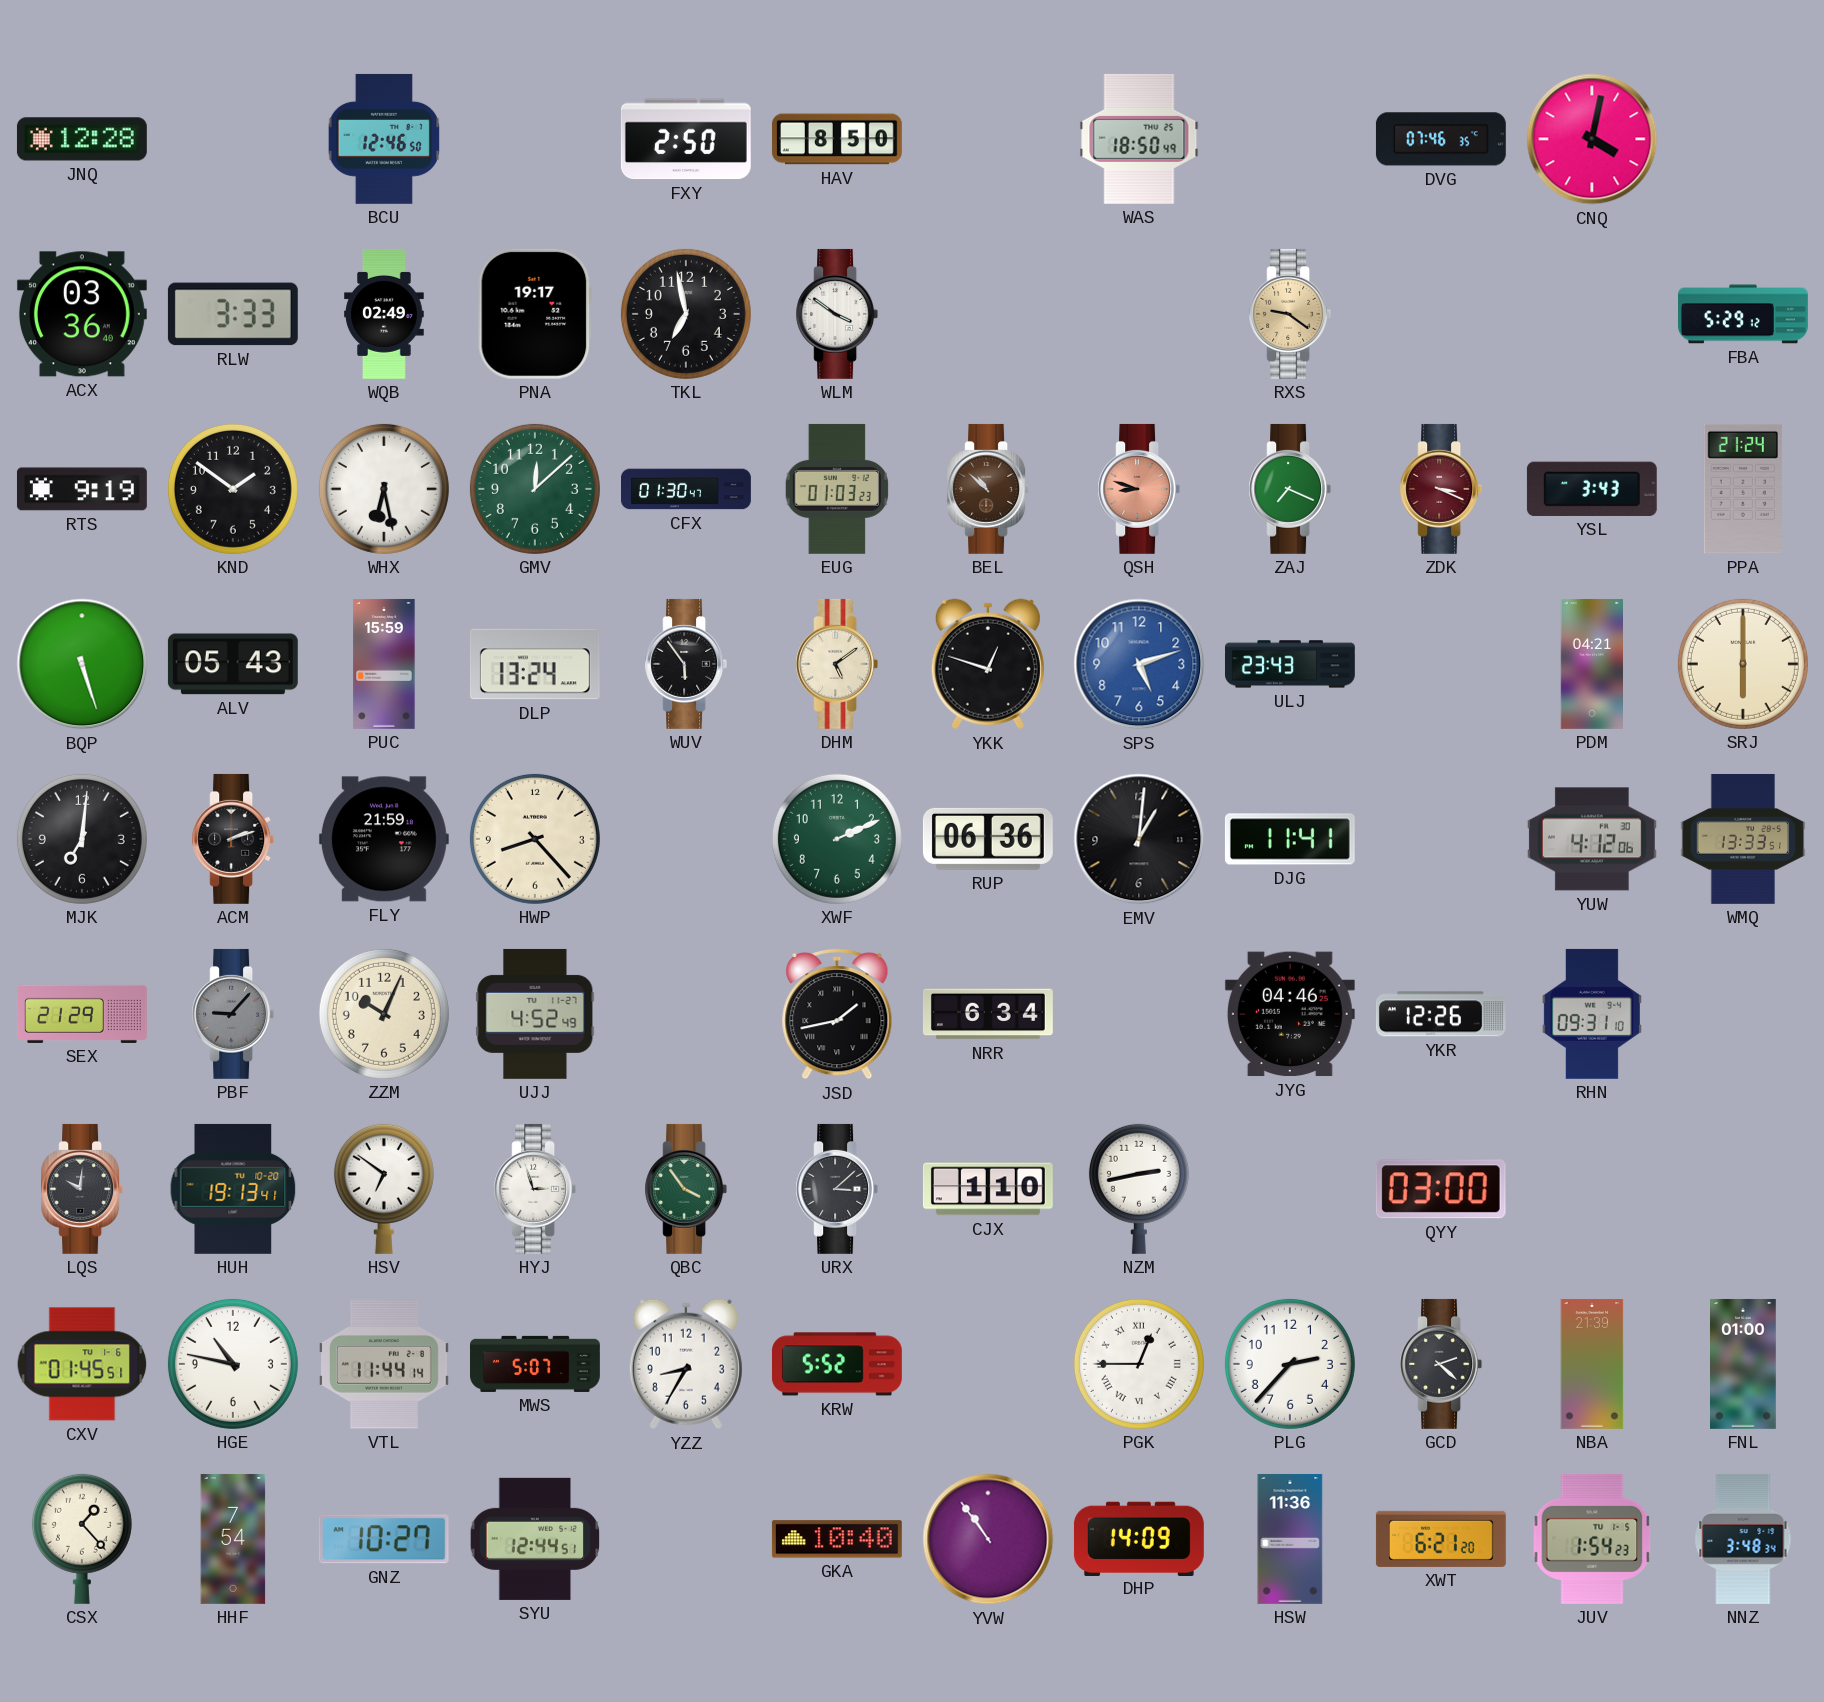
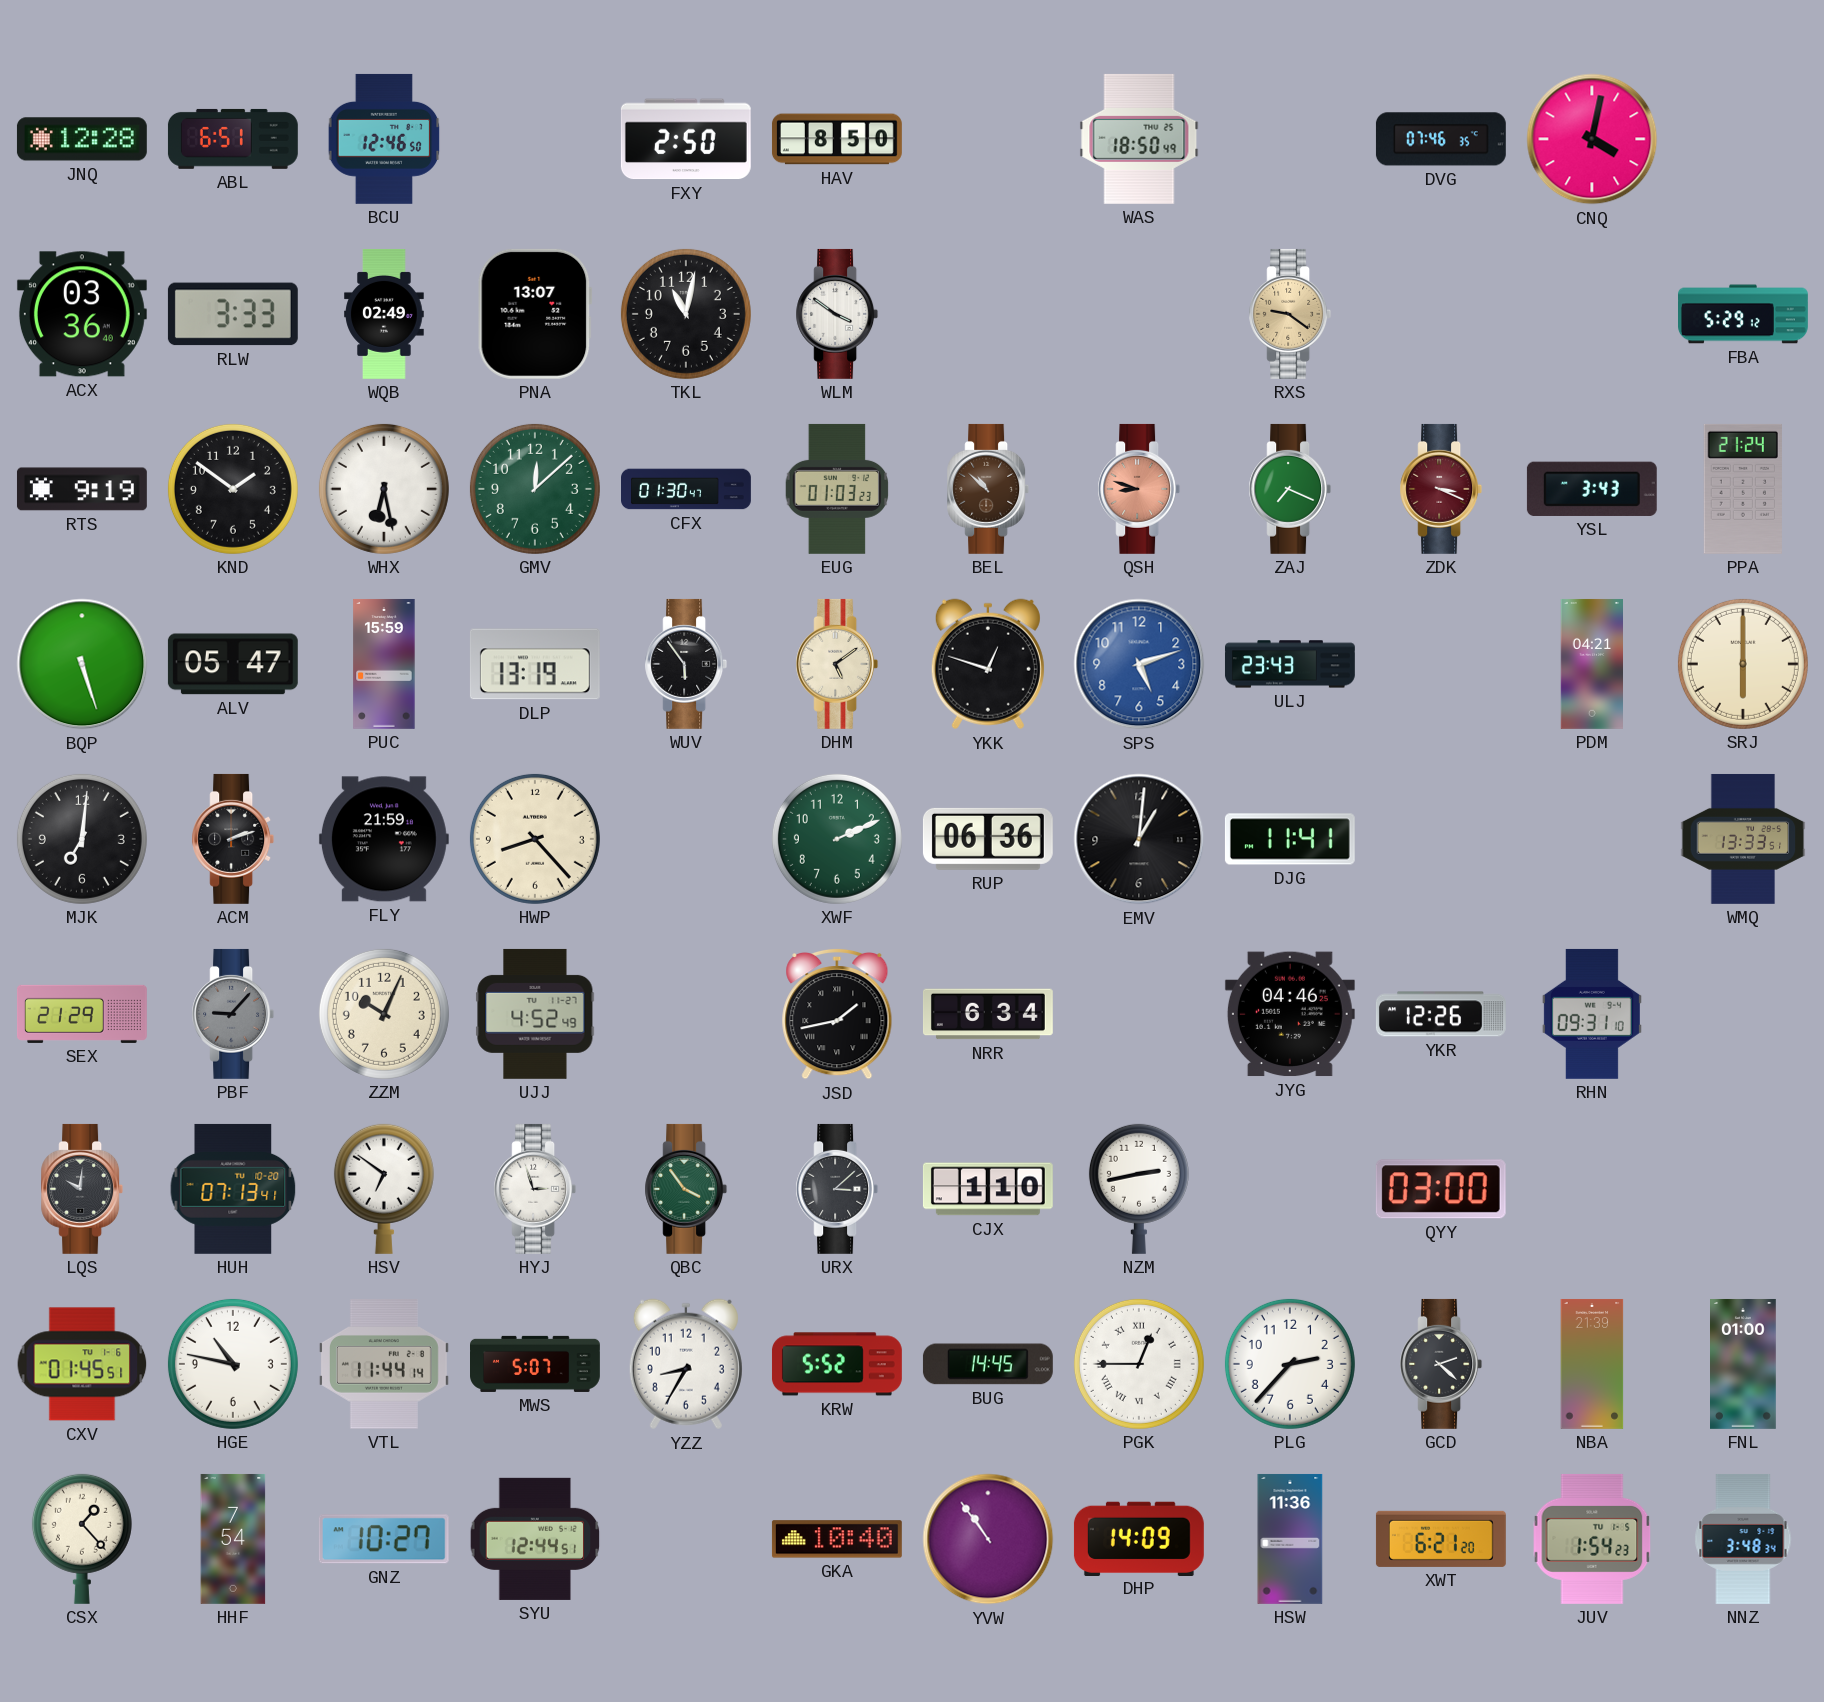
ABL: none -> 6:51 (233, 139)
PNA: 19:17 -> 13:07 (535, 314)
TKL: 6:58 -> 11:02 (686, 314)
ALV: 05:43 -> 05:47 (233, 664)
DLP: 13:24 -> 13:19 (535, 664)
YUW: 4:12 -> none (1592, 839)
HUH: 19:13 -> 07:13 (233, 1189)
BUG: none -> 14:45 (988, 1364)
